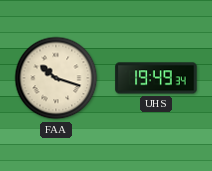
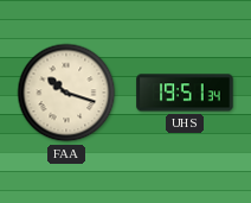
UHS: 19:49 -> 19:51 (185, 93)
